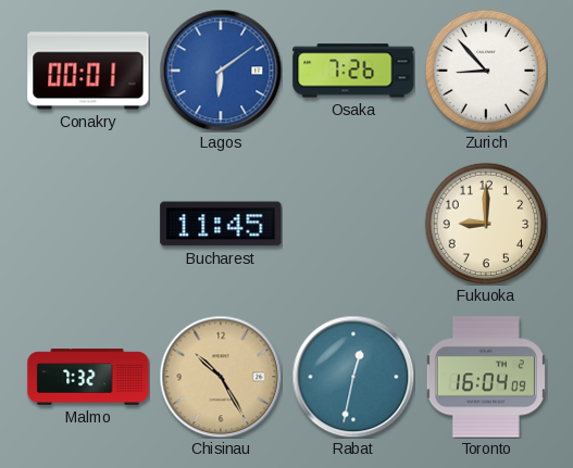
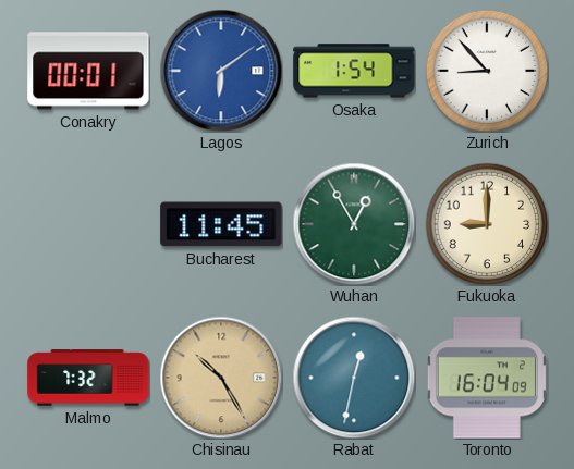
Osaka: 7:26 -> 1:54 (354, 71)
Wuhan: none -> 12:55 (354, 224)
